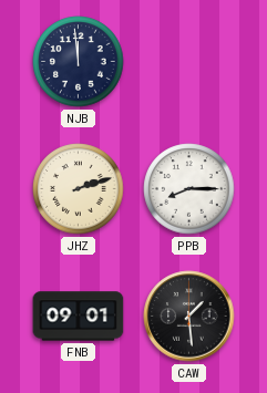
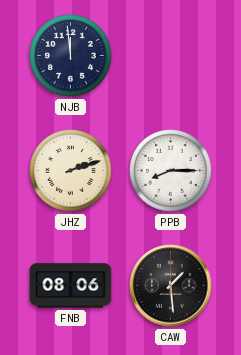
FNB: 09:01 -> 08:06 (71, 286)
